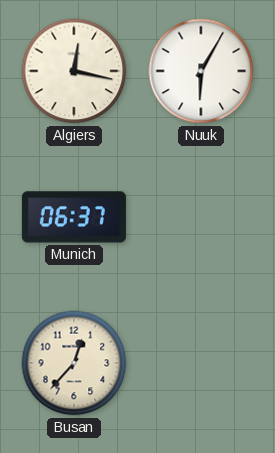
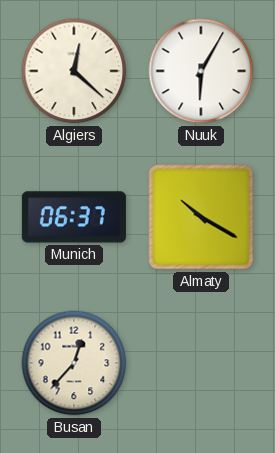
Algiers: 12:17 -> 12:22 (74, 71)
Almaty: none -> 10:20 (201, 217)
